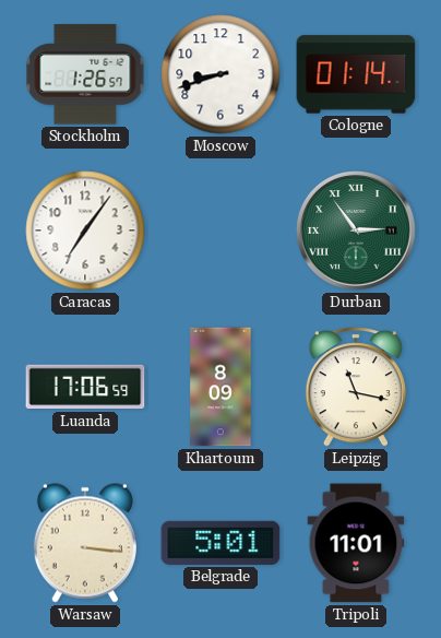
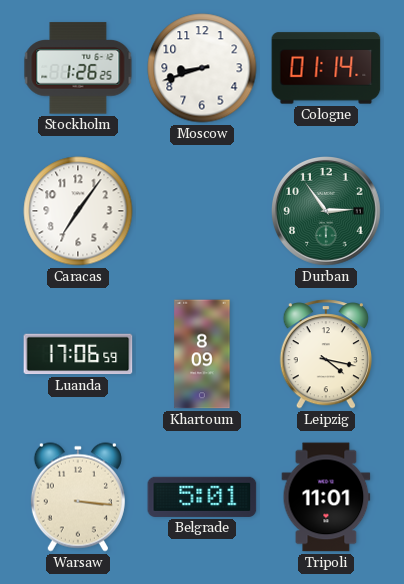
Stockholm: 1:26:57 -> 1:26:25 (78, 68)
Durban numerals: Roman -> Arabic (327, 212)
Leipzig: 11:17 -> 4:17 (326, 354)
